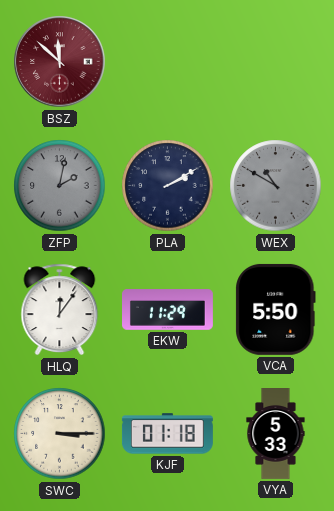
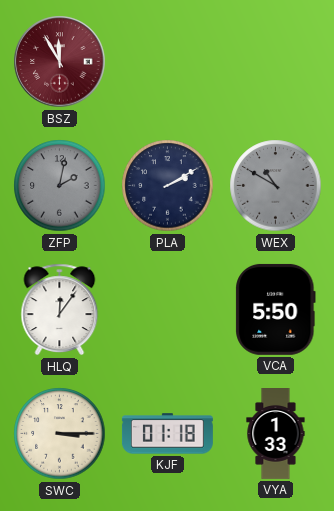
BSZ: 11:52 -> 11:55 (60, 62)
EKW: 11:29 -> none (168, 310)
VYA: 5:33 -> 1:33 (276, 434)
